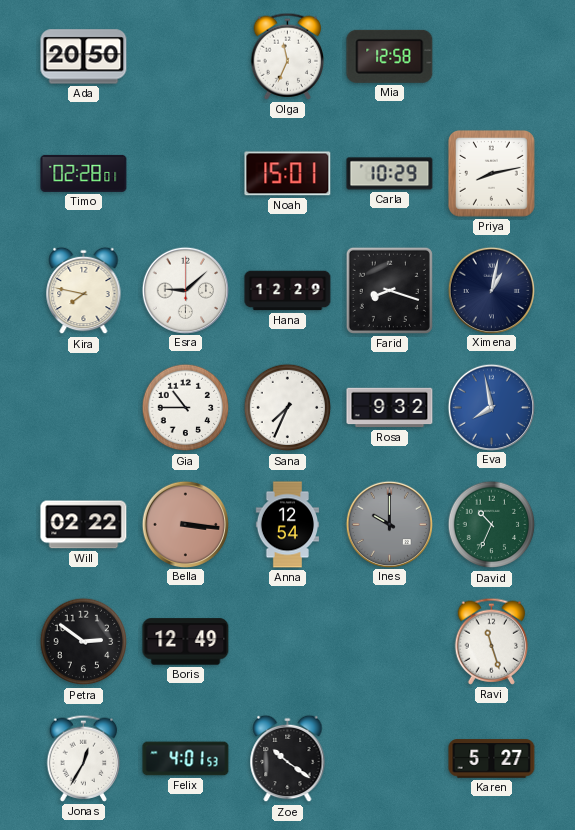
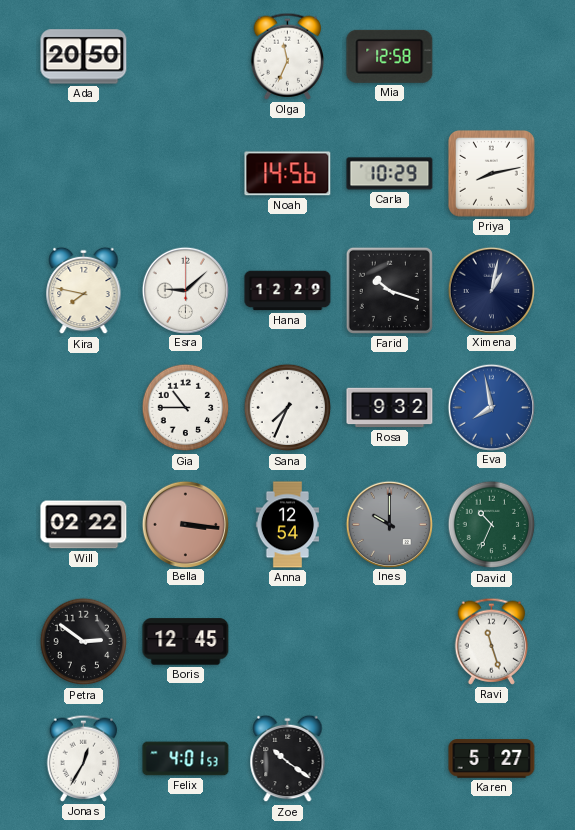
Timo: 02:28 -> none (84, 173)
Noah: 15:01 -> 14:56 (288, 174)
Farid: 8:18 -> 10:18 (389, 290)
Boris: 12:49 -> 12:45 (186, 642)
